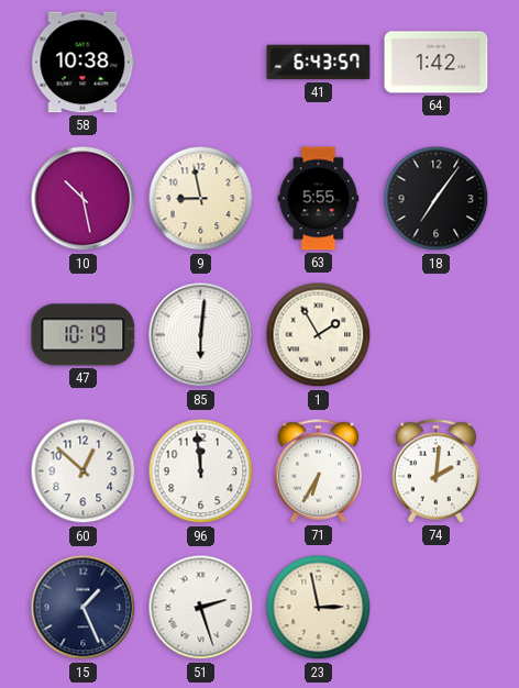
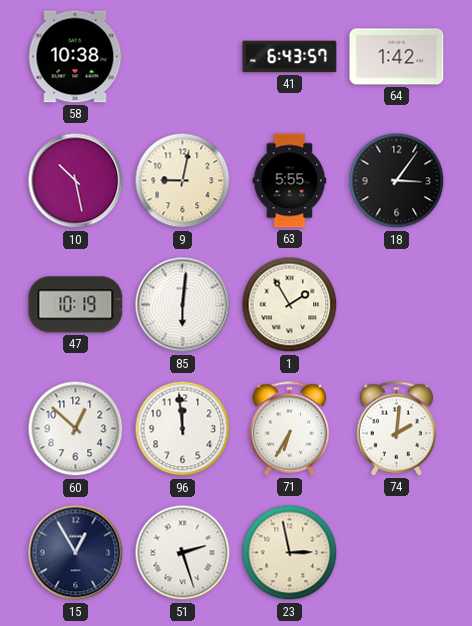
9: 8:58 -> 9:02 (183, 181)
18: 7:06 -> 3:06 (397, 181)
15: 1:26 -> 12:55 (76, 553)
